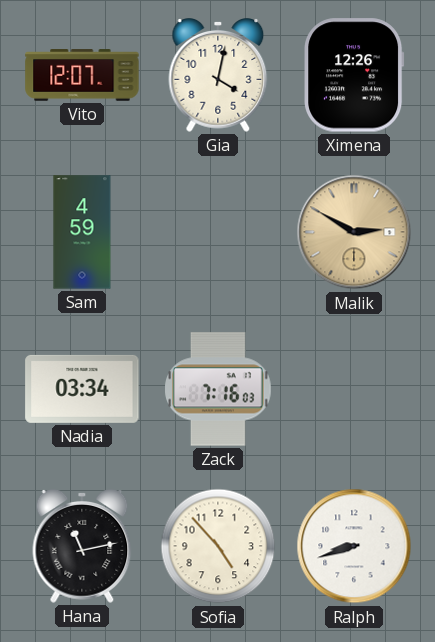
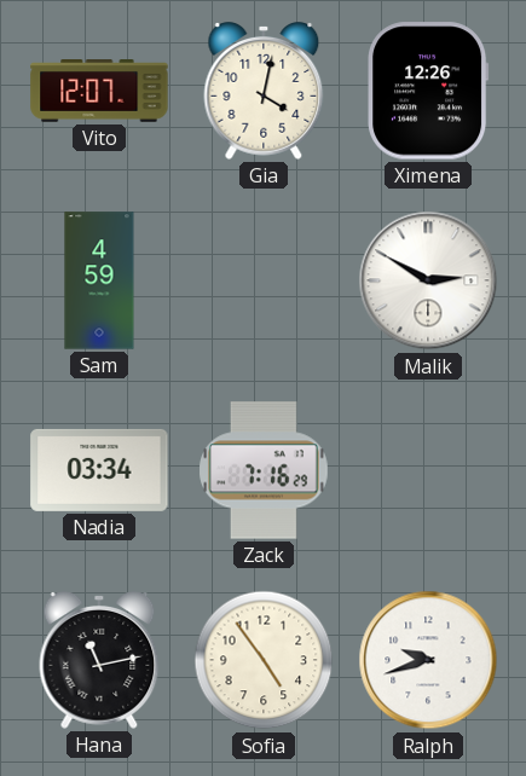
Malik dial: champagne -> white (428, 280)
Zack: 7:16:03 -> 7:16:29 (264, 470)
Sofia: 4:53 -> 4:54 (264, 660)
Ralph: 8:42 -> 9:42 (428, 660)
